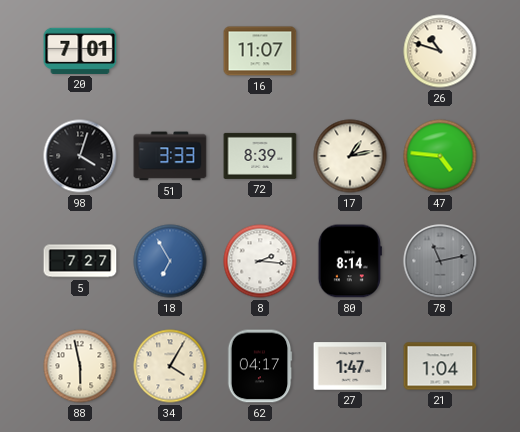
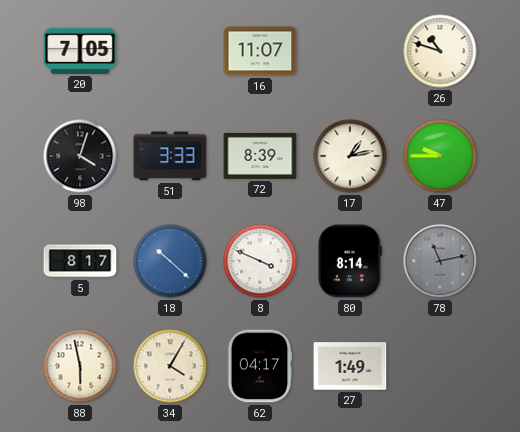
20: 7:01 -> 7:05 (80, 51)
47: 4:46 -> 9:45 (440, 156)
5: 7:27 -> 8:17 (80, 261)
18: 6:55 -> 10:22 (170, 261)
8: 2:16 -> 3:49 (260, 261)
27: 1:47 -> 1:49 (350, 366)
21: 1:04 -> none (440, 366)
